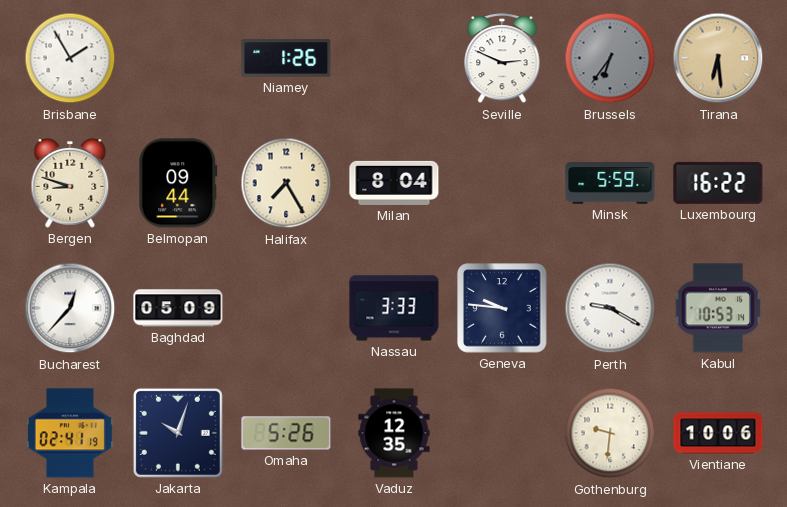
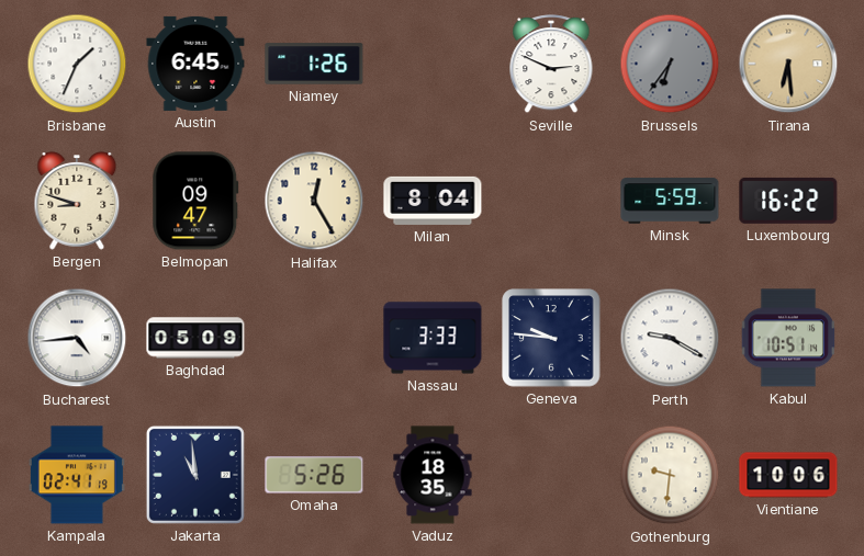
Brisbane: 1:55 -> 1:34 (77, 64)
Austin: none -> 6:45 (195, 64)
Belmopan: 09:44 -> 09:47 (195, 201)
Halifax: 7:25 -> 12:25 (314, 201)
Bucharest: 12:37 -> 4:44 (77, 338)
Kabul: 10:53 -> 10:51 (788, 338)
Jakarta: 10:03 -> 10:59 (195, 475)
Vaduz: 12:35 -> 18:35 (433, 475)
